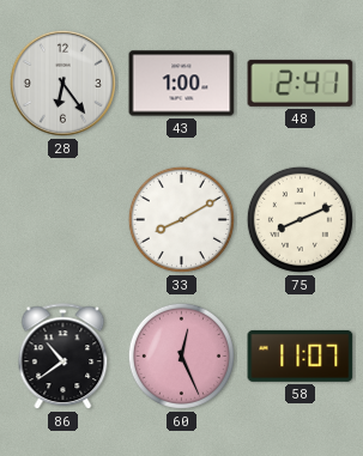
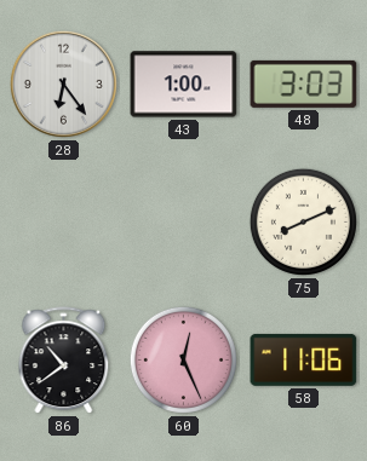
48: 2:41 -> 3:03 (304, 83)
33: 8:10 -> none (181, 219)
58: 11:07 -> 11:06 (304, 359)
